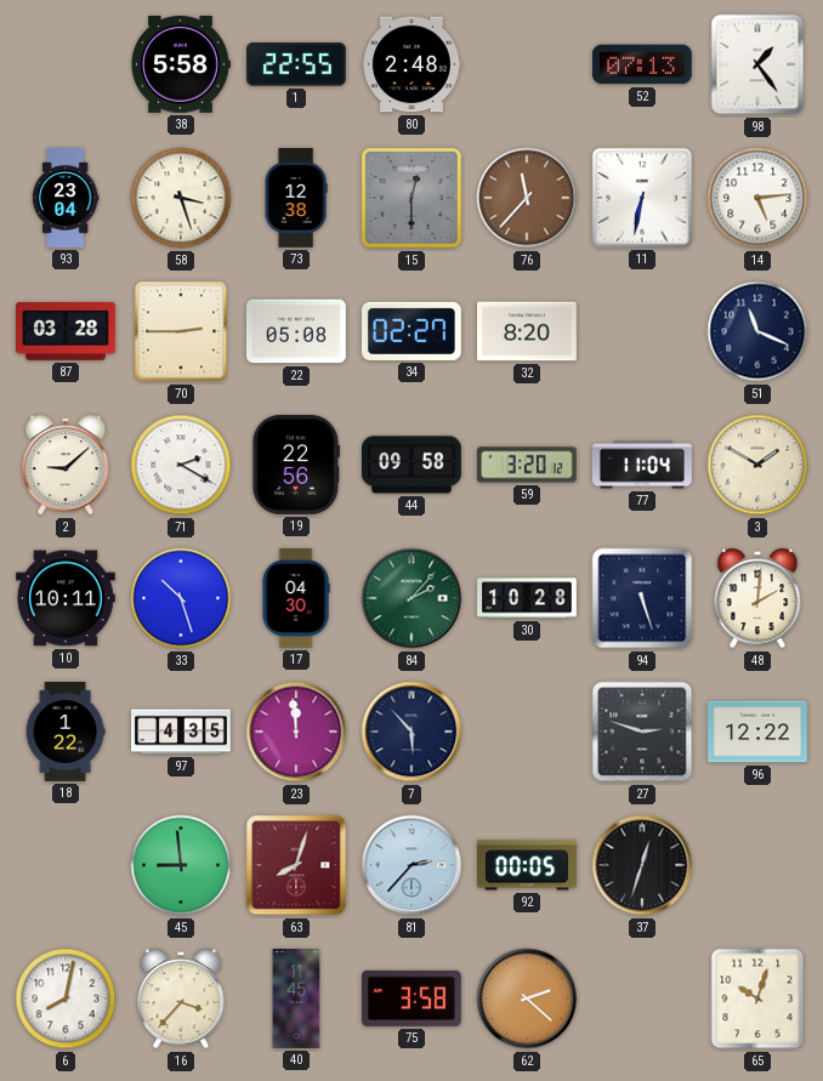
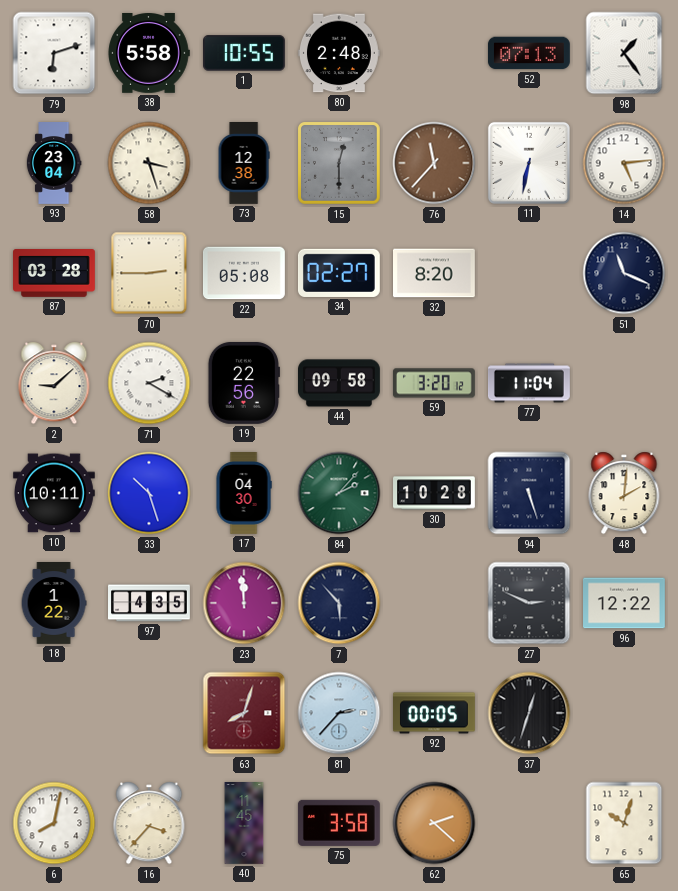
79: none -> 6:12 (54, 53)
1: 22:55 -> 10:55 (245, 53)
3: 1:50 -> none (757, 465)
27: 2:48 -> 2:49 (529, 603)
45: 8:59 -> none (181, 865)
